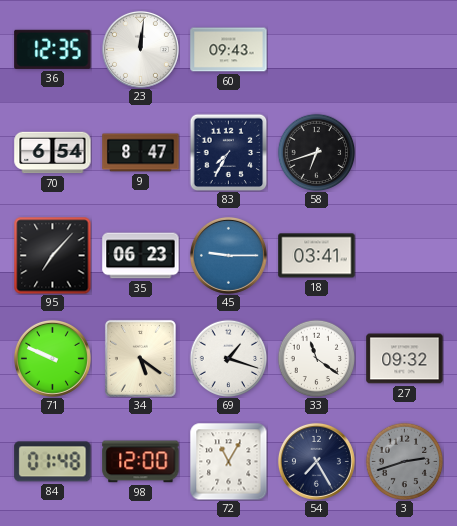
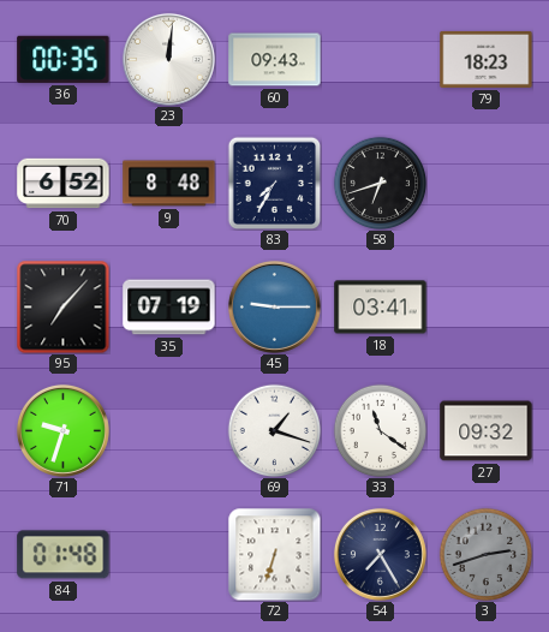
36: 12:35 -> 00:35 (64, 59)
79: none -> 18:23 (487, 59)
70: 6:54 -> 6:52 (64, 184)
9: 8:47 -> 8:48 (169, 184)
35: 06:23 -> 07:19 (169, 308)
71: 9:49 -> 9:33 (62, 430)
34: 5:21 -> none (140, 358)
98: 12:00 -> none (141, 462)
72: 11:05 -> 6:33 (274, 554)
